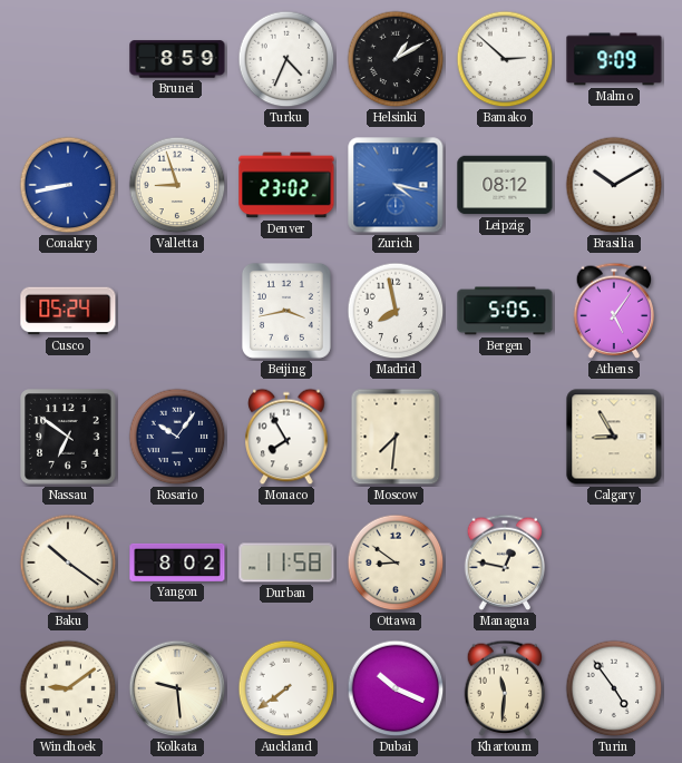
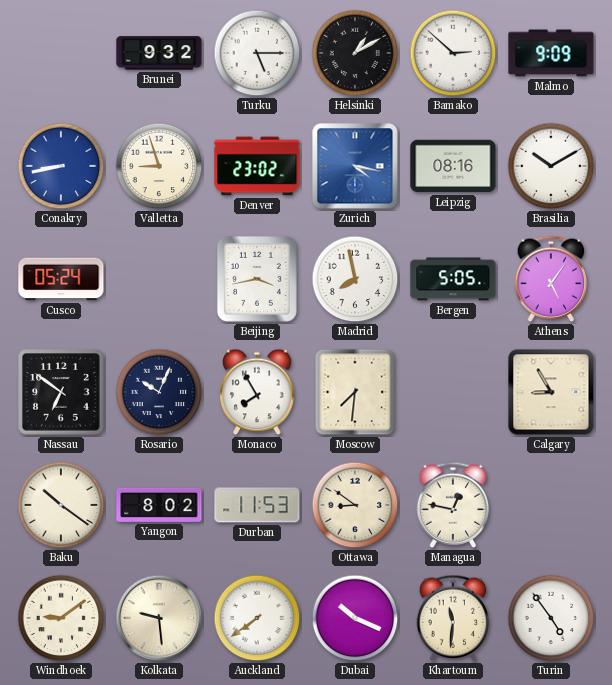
Brunei: 8:59 -> 9:32 (159, 53)
Turku: 4:34 -> 5:15 (257, 53)
Leipzig: 08:12 -> 08:16 (453, 166)
Rosario: 10:06 -> 10:04 (159, 392)
Durban: 11:58 -> 11:53 (257, 505)
